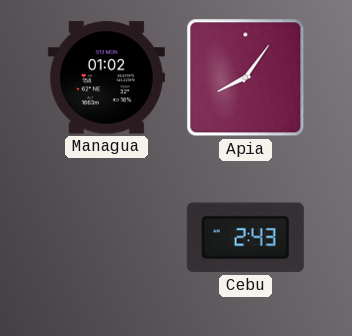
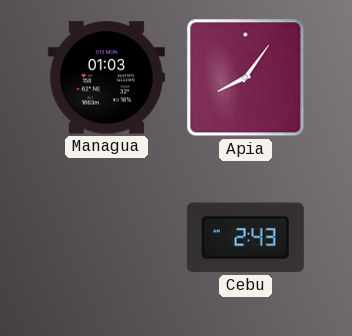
Managua: 01:02 -> 01:03 (106, 78)
